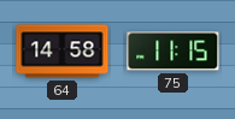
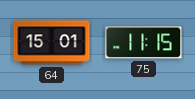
64: 14:58 -> 15:01 (52, 43)
